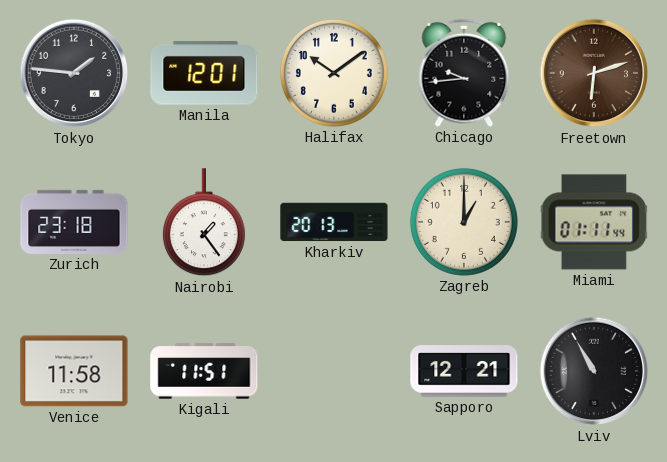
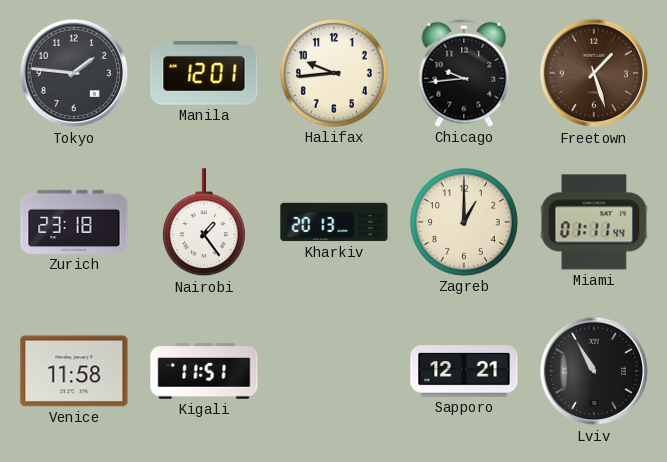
Halifax: 10:09 -> 9:44 (334, 73)
Freetown: 6:12 -> 1:27 (594, 73)
